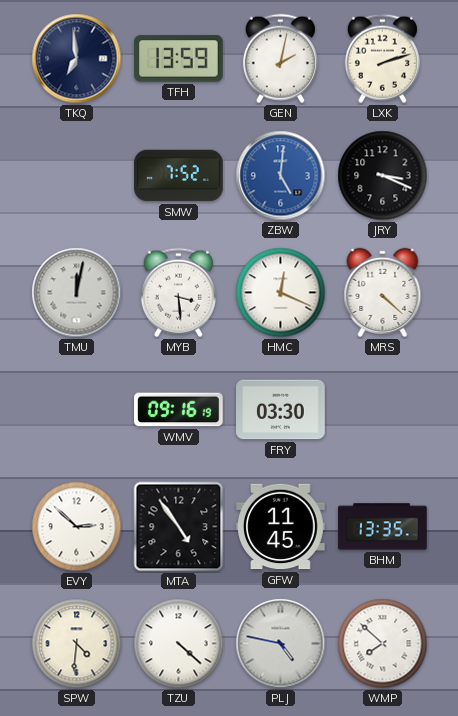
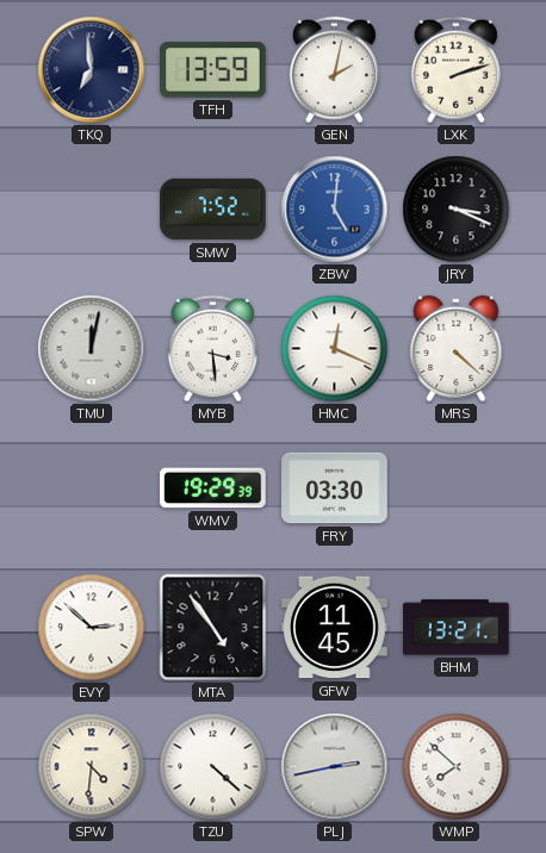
WMV: 09:16 -> 19:29 (213, 488)
BHM: 13:35 -> 13:21 (457, 628)
PLJ: 4:47 -> 2:43 (335, 767)
